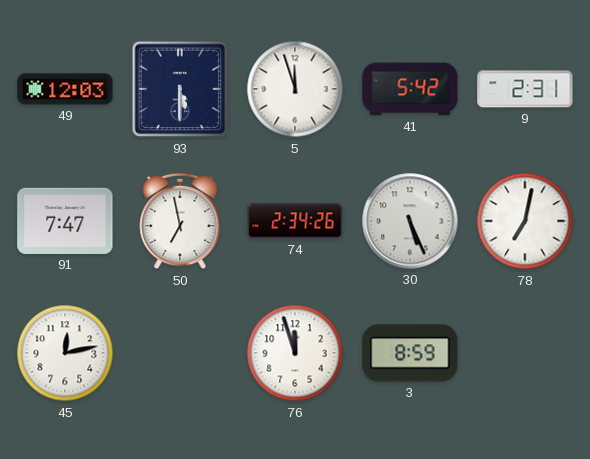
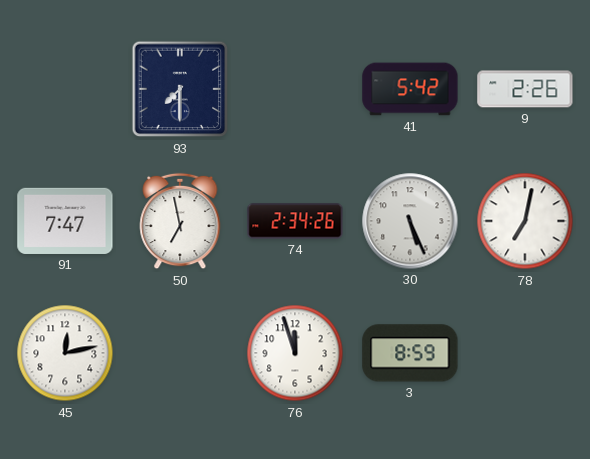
49: 12:03 -> none (65, 89)
93: 5:30 -> 7:30 (180, 89)
5: 11:57 -> none (295, 89)
9: 2:31 -> 2:26 (525, 89)
